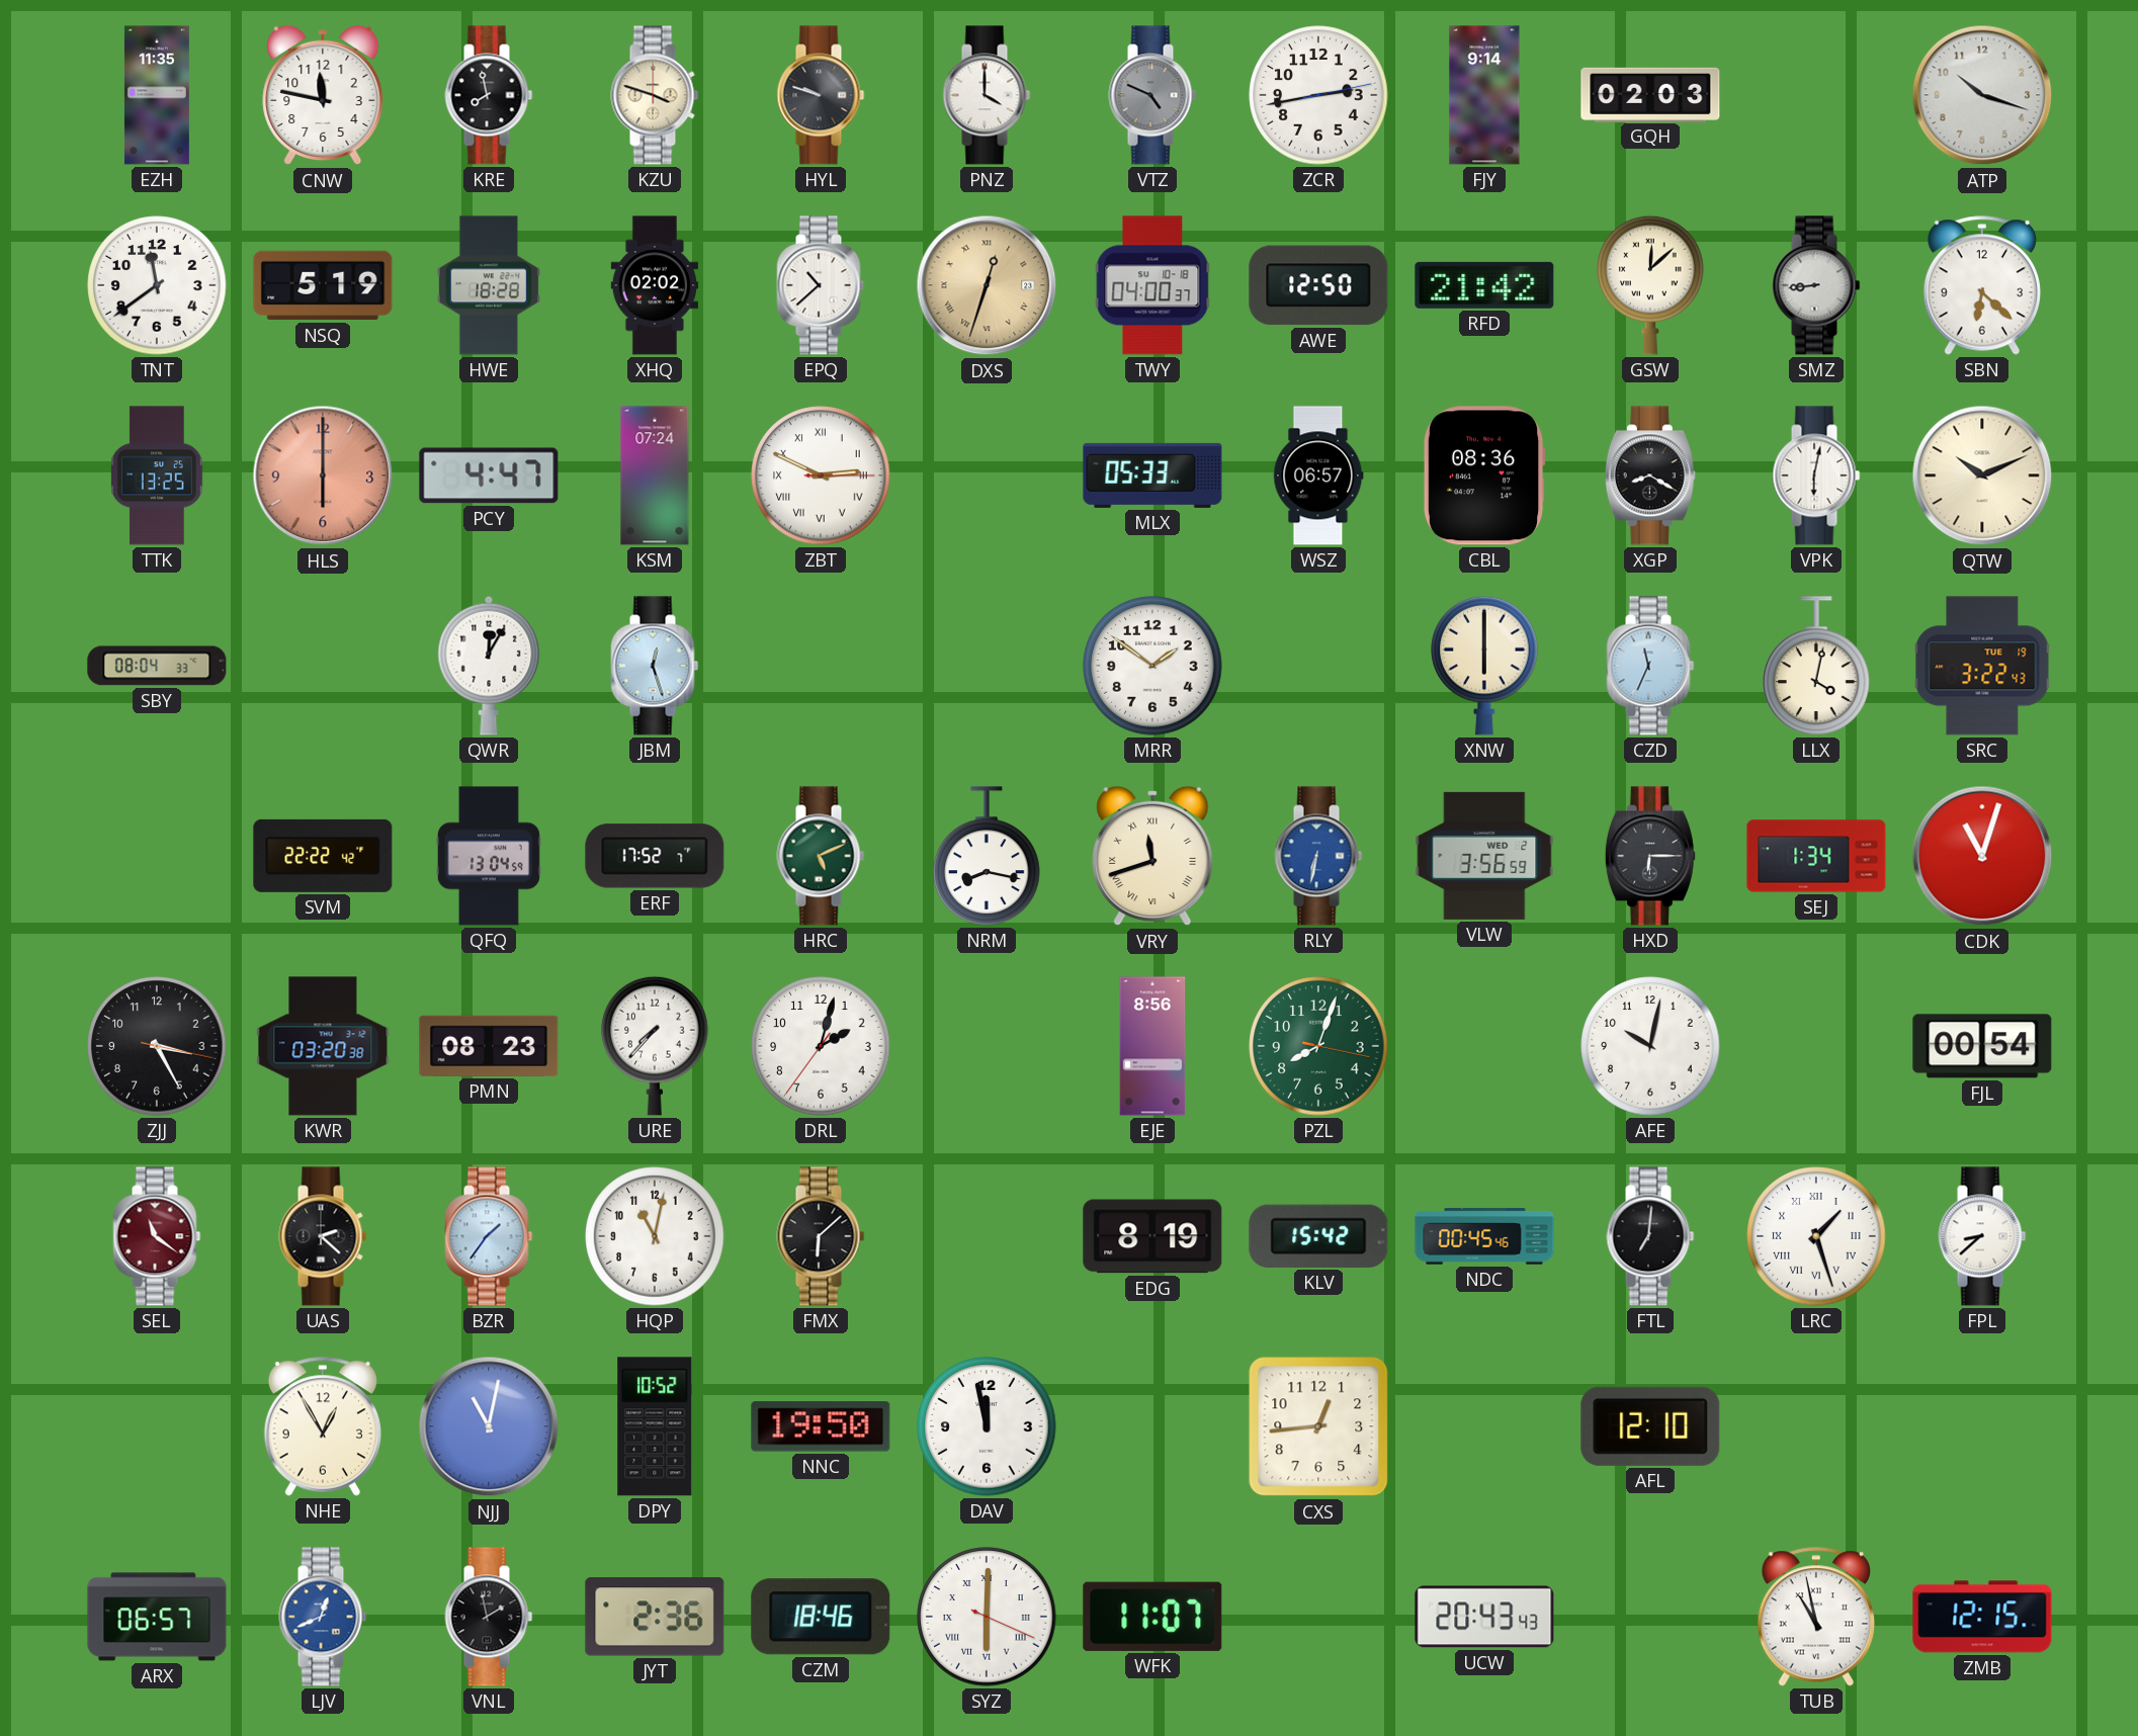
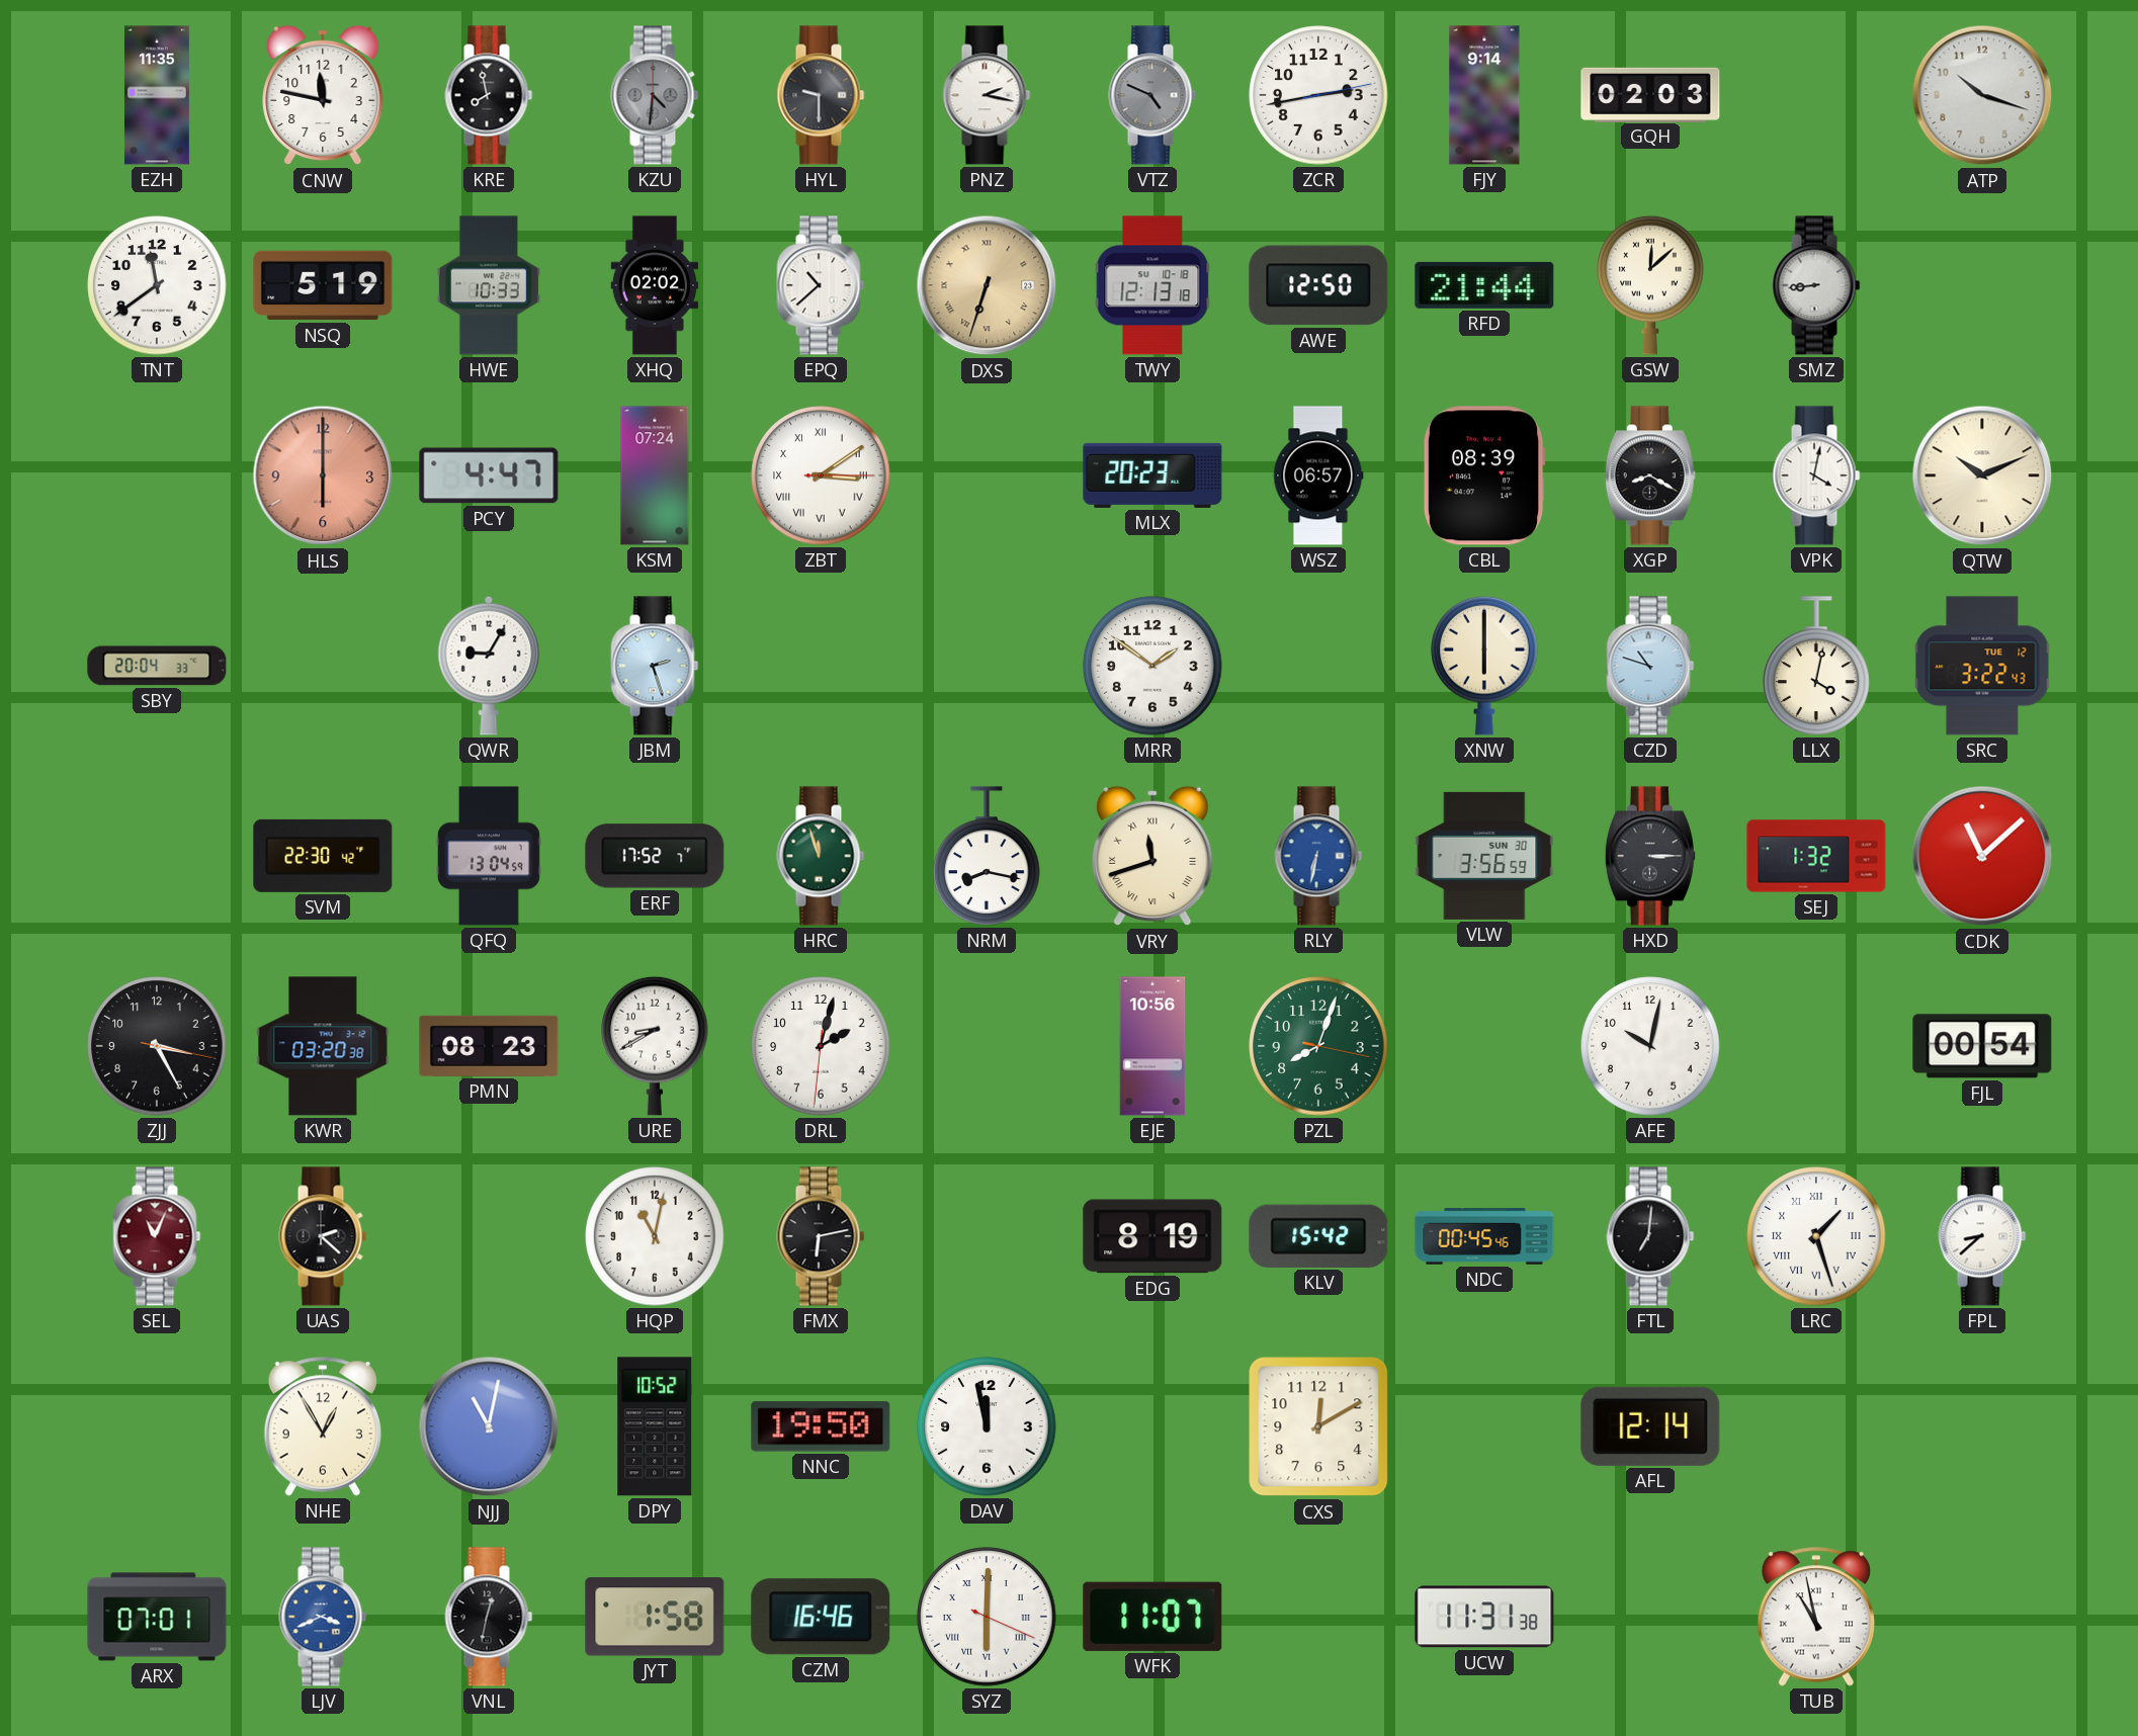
KZU: 3:48 -> 4:31 (655, 95)
KZU dial: cream -> grey (655, 95)
HYL: 9:48 -> 9:30 (821, 95)
PNZ: 4:00 -> 2:17 (987, 95)
HWE: 18:28 -> 10:33 (489, 285)
DXS: 12:33 -> 6:33 (987, 285)
TWY: 04:00 -> 12:13 (1152, 285)
RFD: 21:42 -> 21:44 (1484, 285)
SBN: 6:22 -> none (1981, 285)
TTK: 13:25 -> none (158, 475)
ZBT: 2:49 -> 3:09 (821, 475)
MLX: 05:33 -> 20:23 (1152, 475)
CBL: 08:36 -> 08:39 (1484, 475)
VPK: 6:02 -> 4:02 (1816, 475)
SBY: 08:04 -> 20:04 (157, 666)
QWR: 12:05 -> 9:05 (489, 666)
JBM: 12:27 -> 2:27 (655, 666)
CZD: 11:34 -> 10:48 (1650, 666)
SRC date: TUE 19 -> TUE 12 (1982, 666)
SVM: 22:22 -> 22:30 (323, 856)
HRC: 5:11 -> 11:57 (821, 856)
VLW date: WED 2 -> SUN 30 (1484, 856)
HXD: 6:15 -> 3:15 (1650, 856)
SEJ: 1:34 -> 1:32 (1816, 856)
CDK: 11:03 -> 11:08 (1982, 856)
URE: 7:37 -> 8:40 (655, 1046)
DRL: 2:02:36 -> 2:02:31 (821, 1046)
EJE: 8:56 -> 10:56 (1152, 1046)
SEL: 11:21 -> 11:04 (157, 1236)
BZR: 1:36 -> none (489, 1236)
FMX: 6:08 -> 6:13 (821, 1236)
CXS: 12:44 -> 12:10 (1318, 1426)
AFL: 12:10 -> 12:14 (1650, 1426)
ARX: 06:57 -> 07:01 (157, 1617)
LJV: 12:41 -> 3:41 (323, 1617)
VNL: 1:58 -> 12:32 (489, 1617)
JYT: 2:36 -> 1:58 (655, 1617)
CZM: 18:46 -> 16:46 (821, 1617)
UCW: 20:43 -> 11:31 (1484, 1617)
ZMB: 12:15 -> none (1982, 1617)
